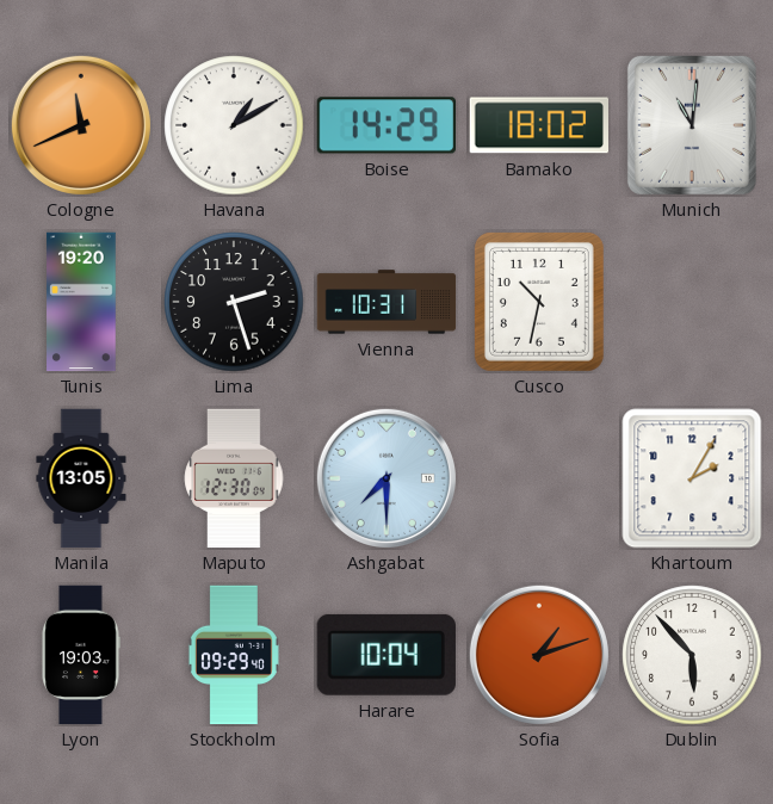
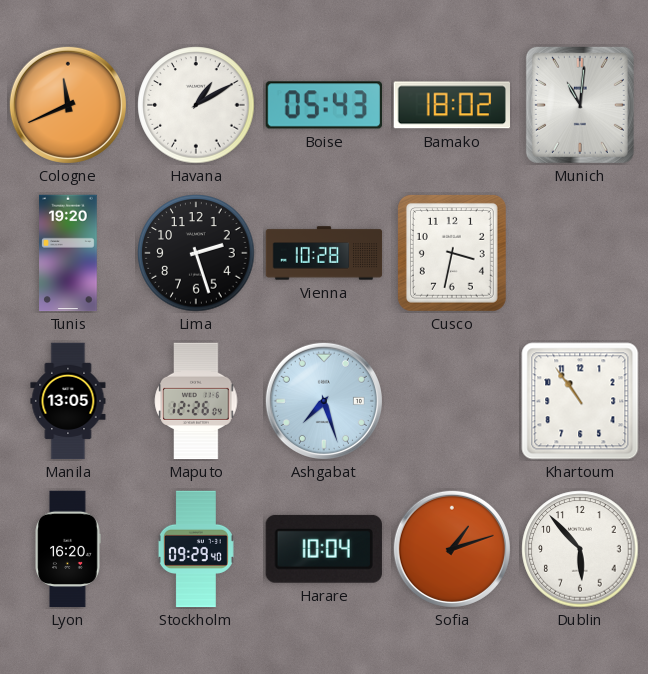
Boise: 14:29 -> 05:43 (324, 105)
Vienna: 10:31 -> 10:28 (324, 253)
Cusco: 10:32 -> 3:32 (452, 253)
Maputo: 12:30 -> 12:26 (196, 401)
Ashgabat: 7:30 -> 7:27 (324, 401)
Khartoum: 2:05 -> 10:54 (580, 401)
Lyon: 19:03 -> 16:20 (68, 549)
